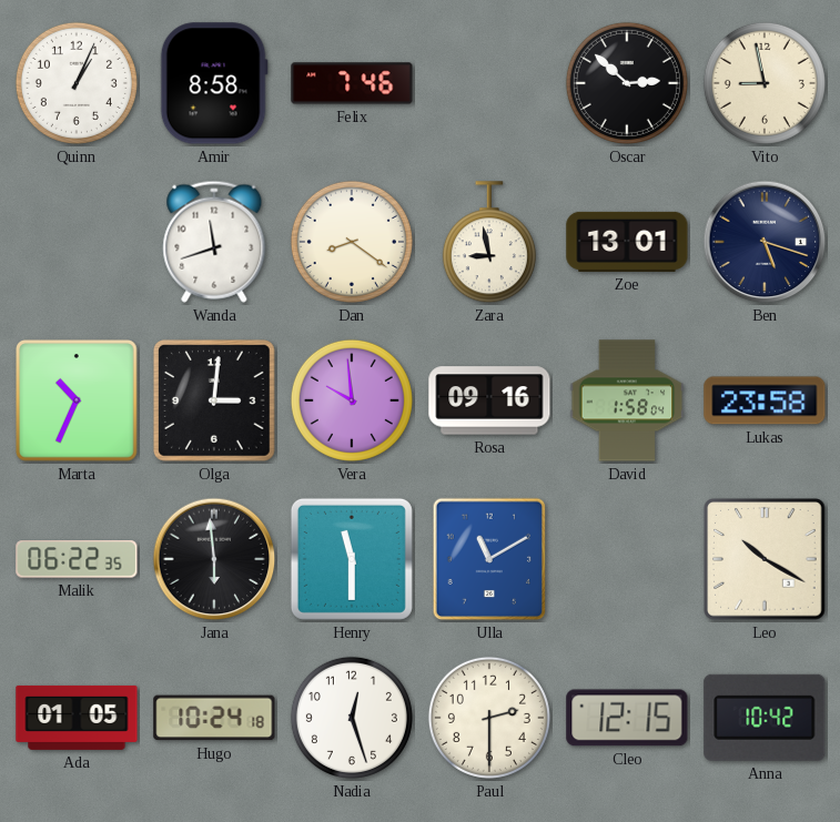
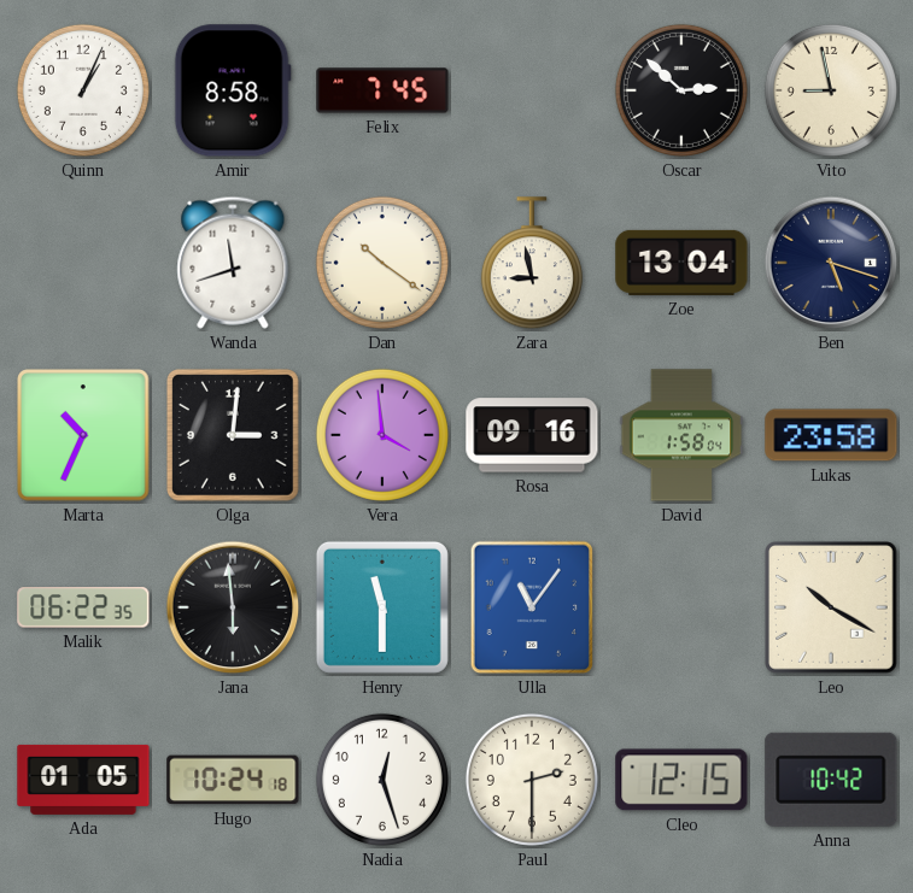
Felix: 7:46 -> 7:45 (382, 90)
Dan: 8:21 -> 10:21 (382, 263)
Zoe: 13:01 -> 13:04 (681, 263)
Vera: 9:59 -> 3:59 (382, 435)
Ulla: 11:10 -> 11:06 (532, 607)
